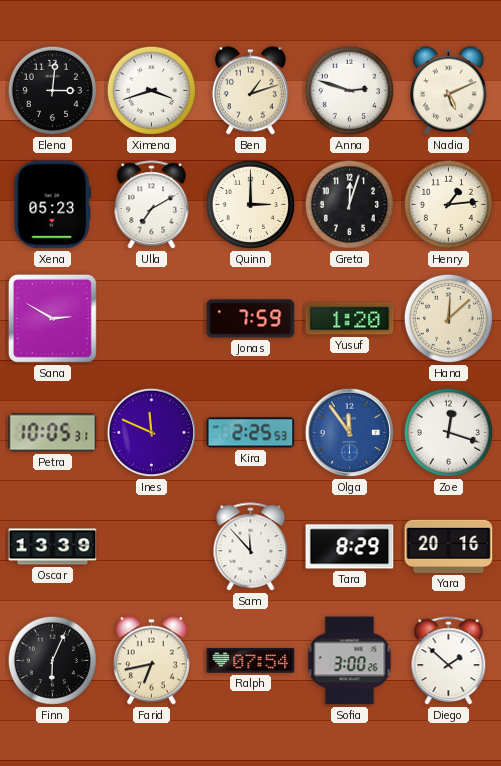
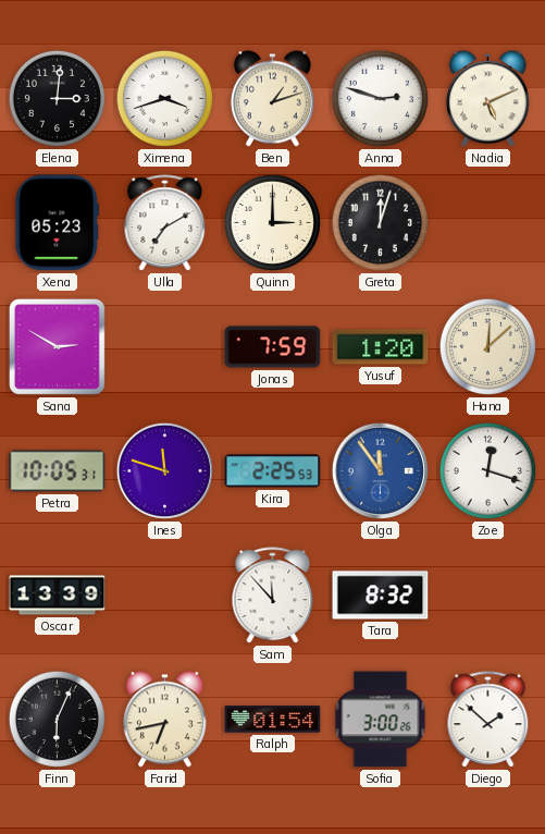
Henry: 1:14 -> none (448, 204)
Ines: 11:49 -> 11:48 (164, 470)
Tara: 8:29 -> 8:32 (381, 596)
Yara: 20:16 -> none (449, 546)
Ralph: 07:54 -> 01:54 (273, 720)
